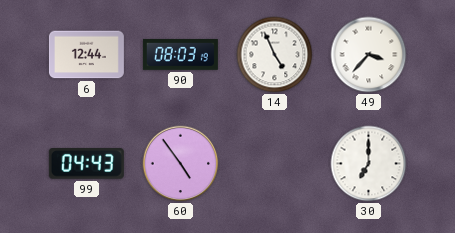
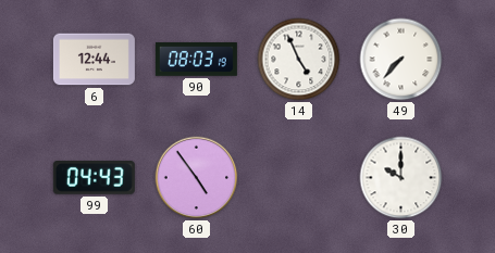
49: 3:37 -> 7:37 (401, 60)
30: 7:00 -> 10:00 (401, 178)
